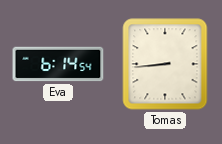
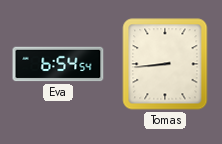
Eva: 6:14 -> 6:54 (58, 64)
